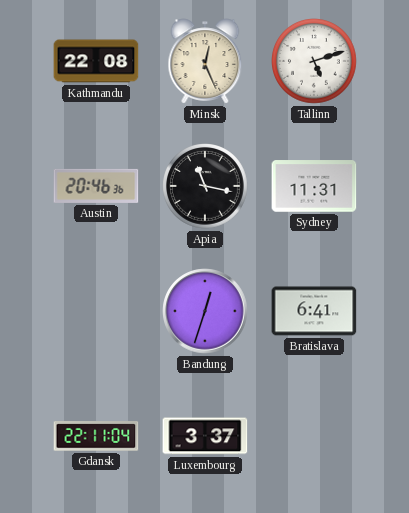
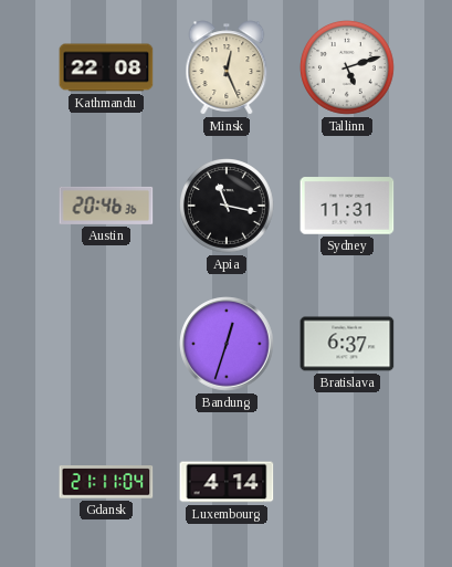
Bratislava: 6:41 -> 6:37 (347, 344)
Gdansk: 22:11 -> 21:11 (106, 482)
Luxembourg: 3:37 -> 4:14 (227, 482)
